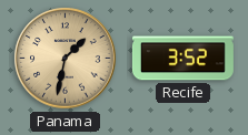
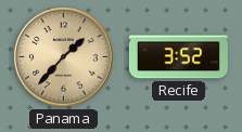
Panama: 1:32 -> 1:37 (64, 57)
